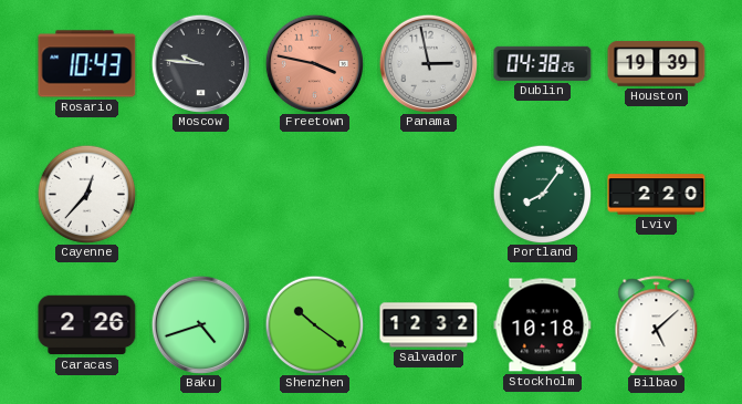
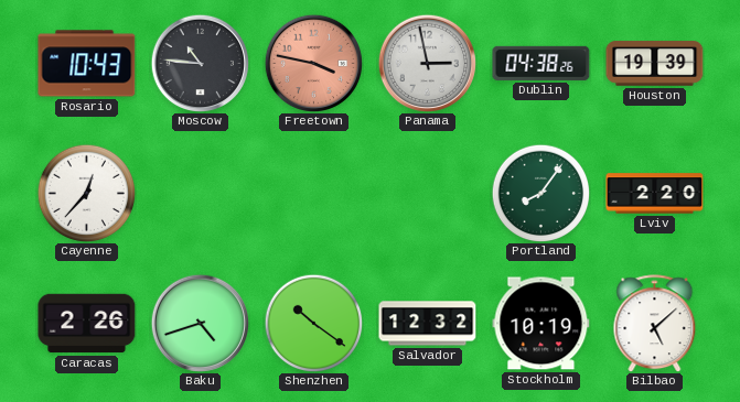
Moscow: 9:46 -> 10:46 (200, 63)
Stockholm: 10:18 -> 10:19 (541, 324)
